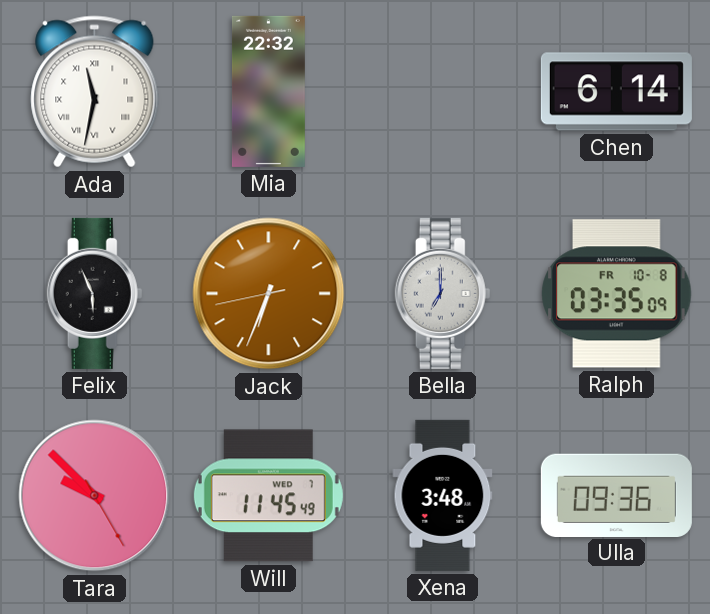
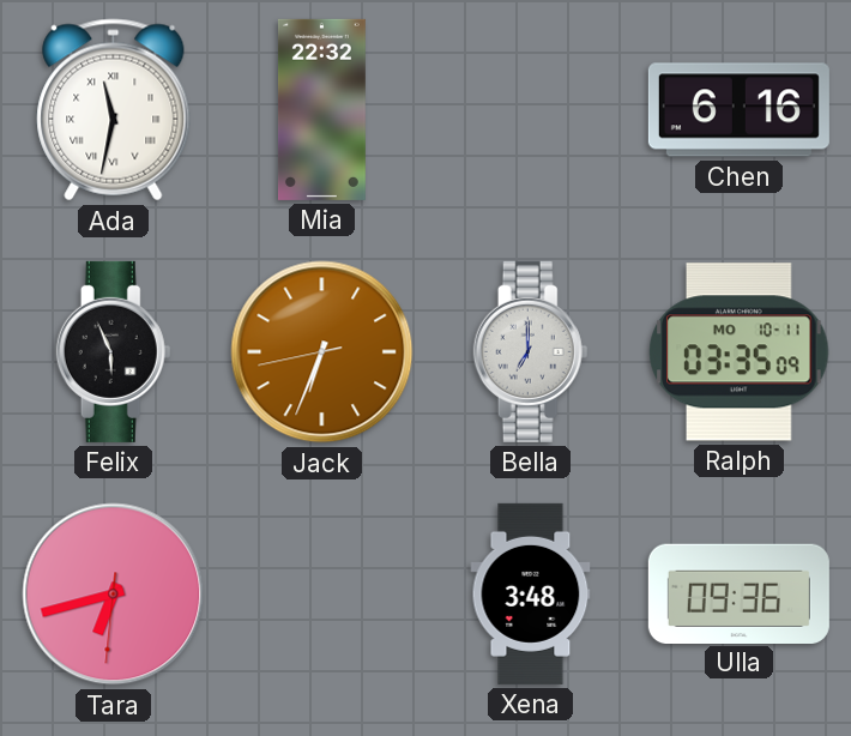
Chen: 6:14 -> 6:16 (738, 110)
Ralph date: FR 10-8 -> MO 10-11 (740, 352)
Tara: 9:52 -> 6:42 (114, 595)
Will: 11:45 -> none (268, 496)
